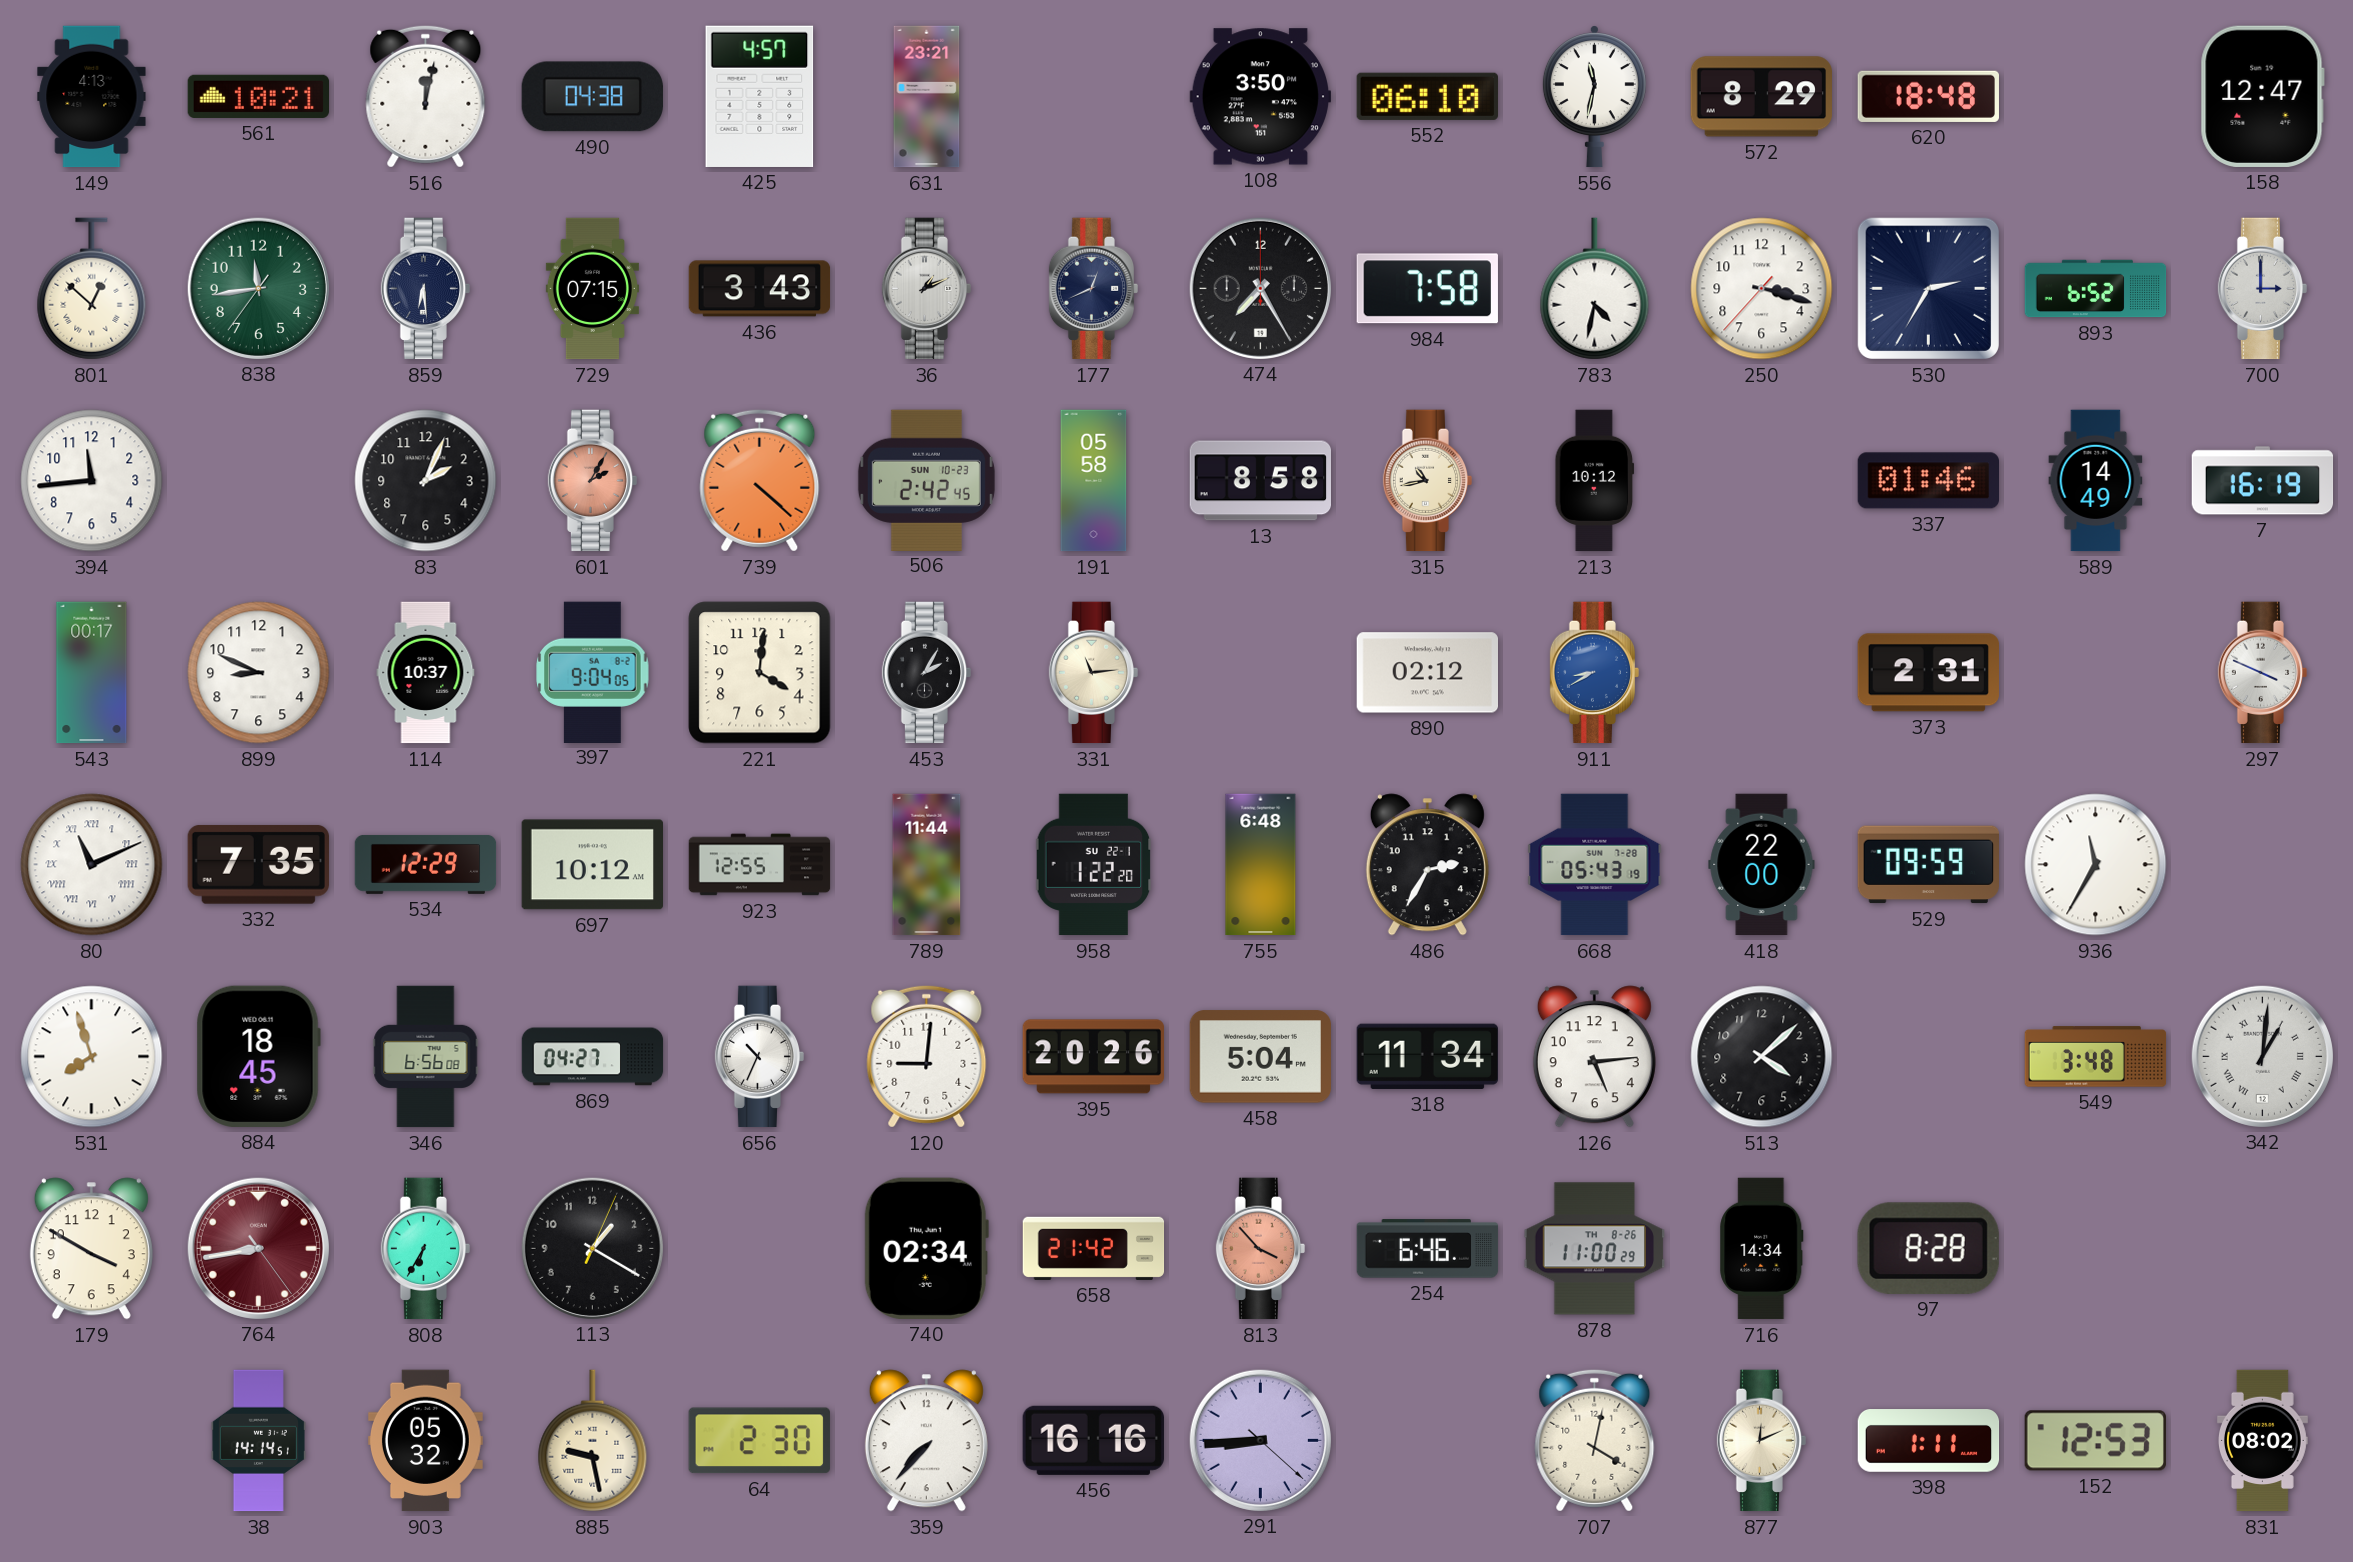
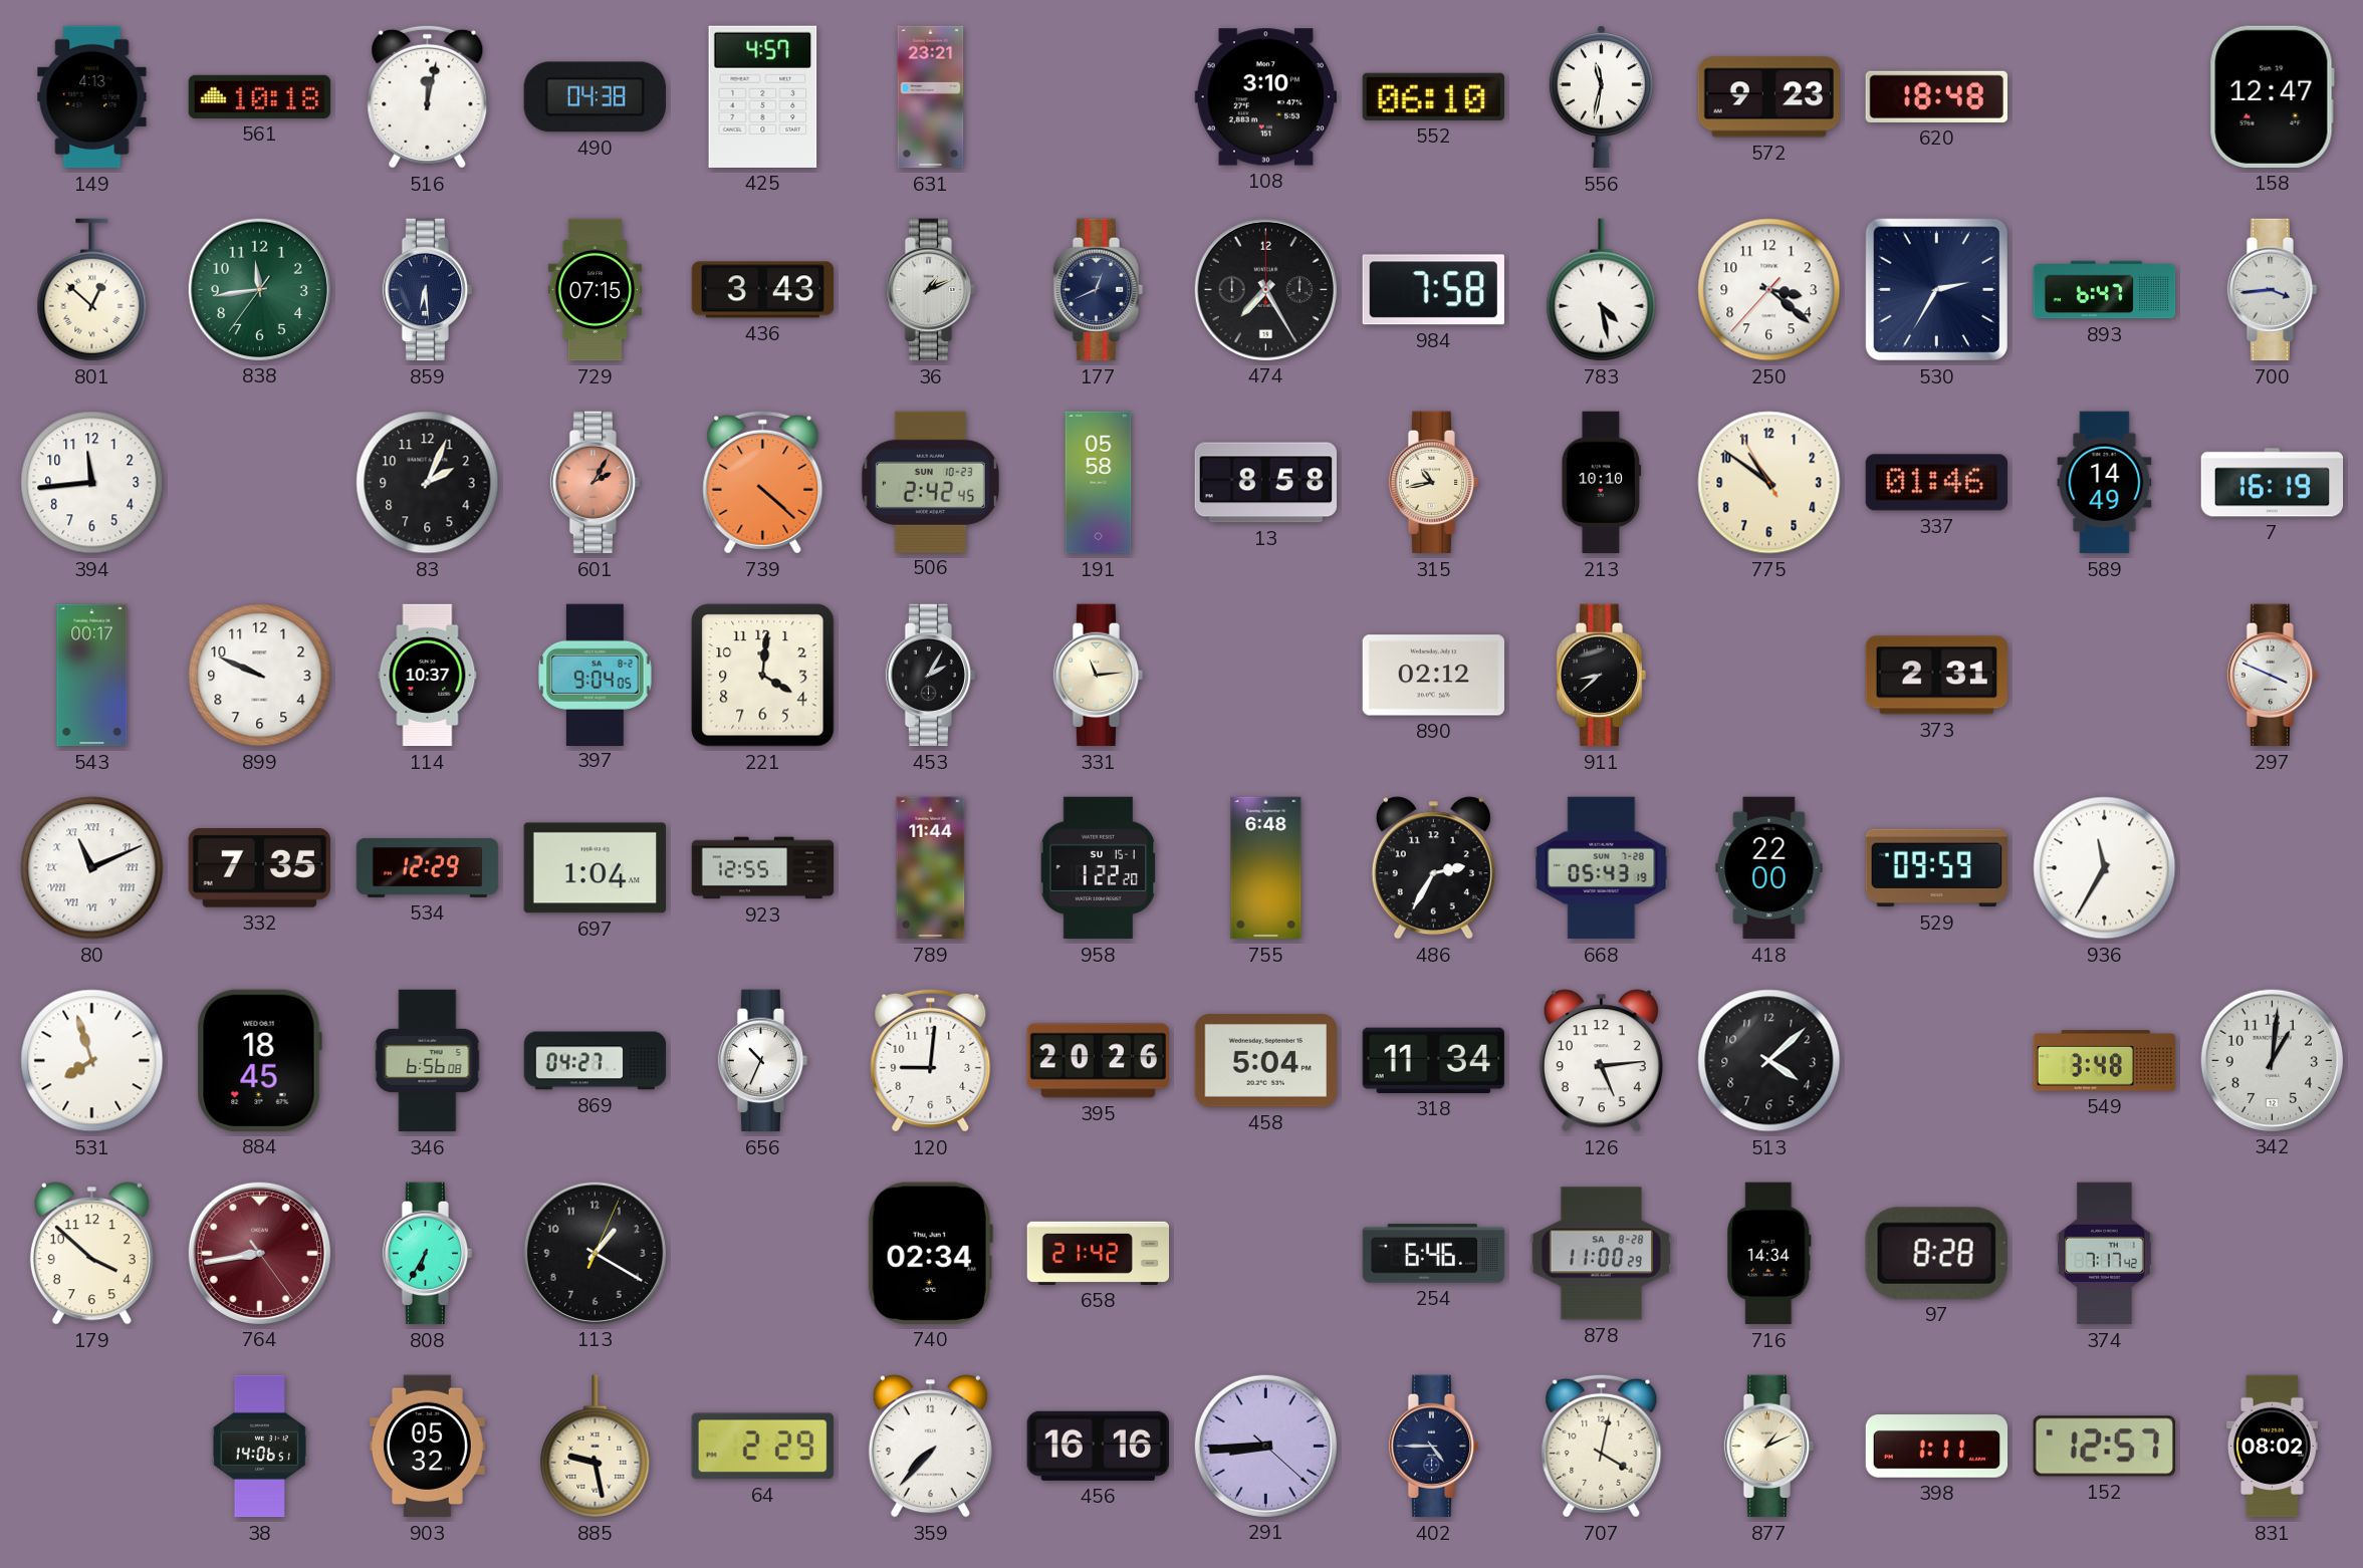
561: 10:21 -> 10:18 (260, 96)
108: 3:50 -> 3:10 (1265, 97)
572: 8:29 -> 9:23 (1768, 97)
783: 4:32 -> 4:28 (1602, 290)
250: 3:17 -> 3:21 (1769, 290)
893: 6:52 -> 6:47 (2105, 290)
700: 3:00 -> 3:44 (2273, 290)
213: 10:12 -> 10:10 (1602, 483)
775: none -> 10:50 (1769, 483)
899: 8:49 -> 9:49 (260, 676)
911: 8:40 -> 8:38 (1602, 676)
911 dial: blue -> black (1602, 676)
697: 10:12 -> 1:04 (595, 868)
958 date: SU 22-1 -> SU 15-1 (1099, 868)
342 numerals: Roman -> Arabic (2272, 1060)
179: 3:50 -> 3:52 (91, 1254)
813: 3:53 -> none (1261, 1249)
878 date: TH 8-26 -> SA 8-28 (1602, 1254)
374: none -> 7:17 (2104, 1254)
38: 14:14 -> 14:06 (259, 1447)
64: 2:30 -> 2:29 (762, 1447)
402: none -> 4:45 (1434, 1447)
877: 12:11 -> 1:11 (1769, 1447)
152: 12:53 -> 12:57 (2104, 1447)
